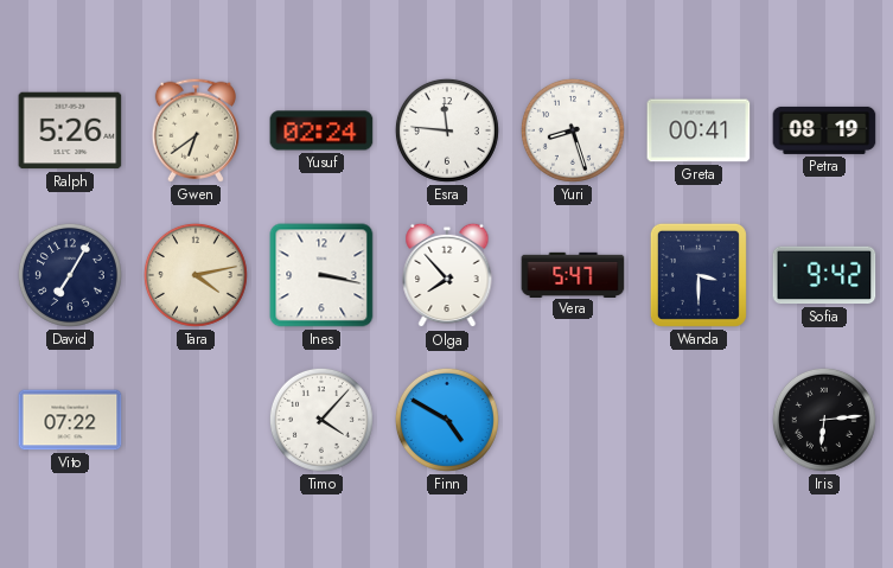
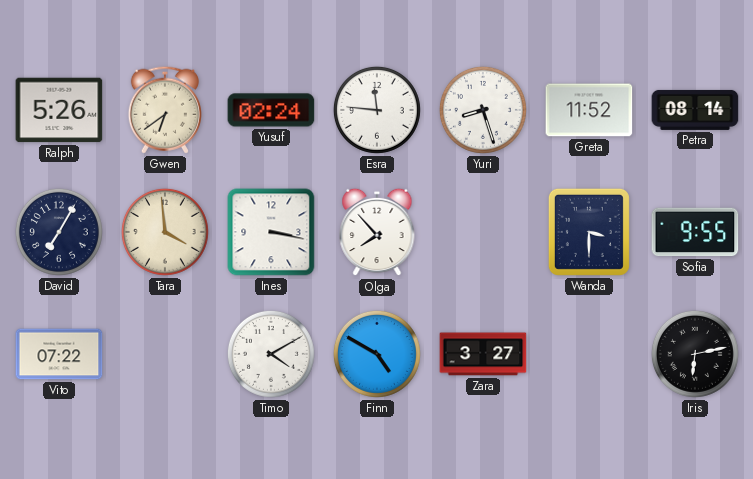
Greta: 00:41 -> 11:52 (589, 110)
Petra: 08:19 -> 08:14 (695, 110)
Tara: 4:13 -> 3:59 (165, 232)
Vera: 5:47 -> none (573, 274)
Sofia: 9:42 -> 9:55 (695, 232)
Timo: 4:07 -> 4:10 (271, 354)
Zara: none -> 3:27 (483, 354)
Iris: 6:14 -> 6:13 (695, 354)
